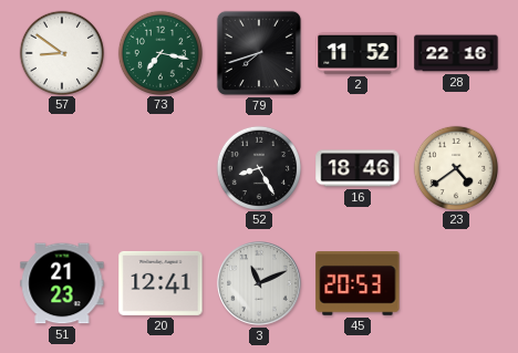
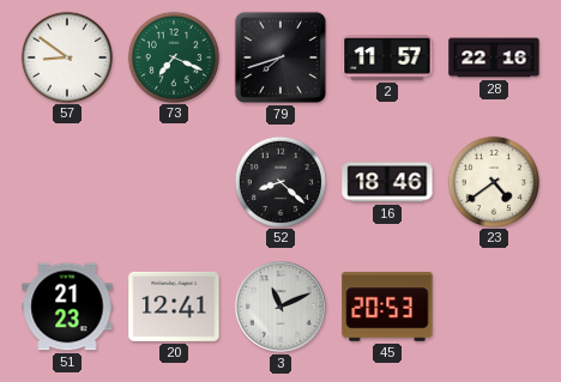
73: 7:17 -> 7:19 (173, 56)
2: 11:52 -> 11:57 (387, 57)
52: 8:25 -> 8:22 (279, 181)
